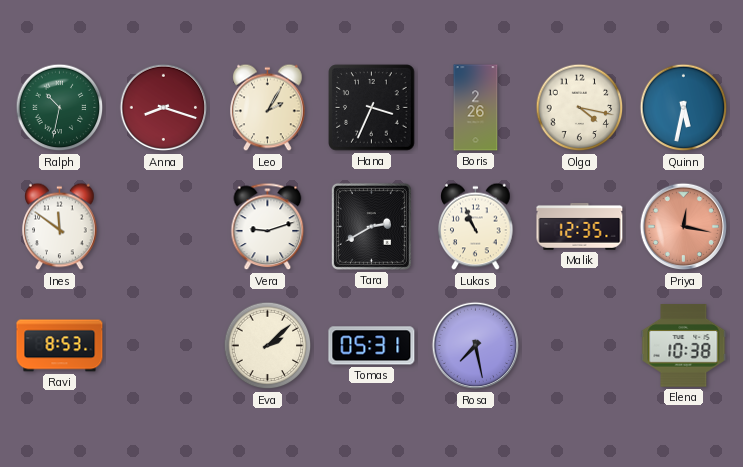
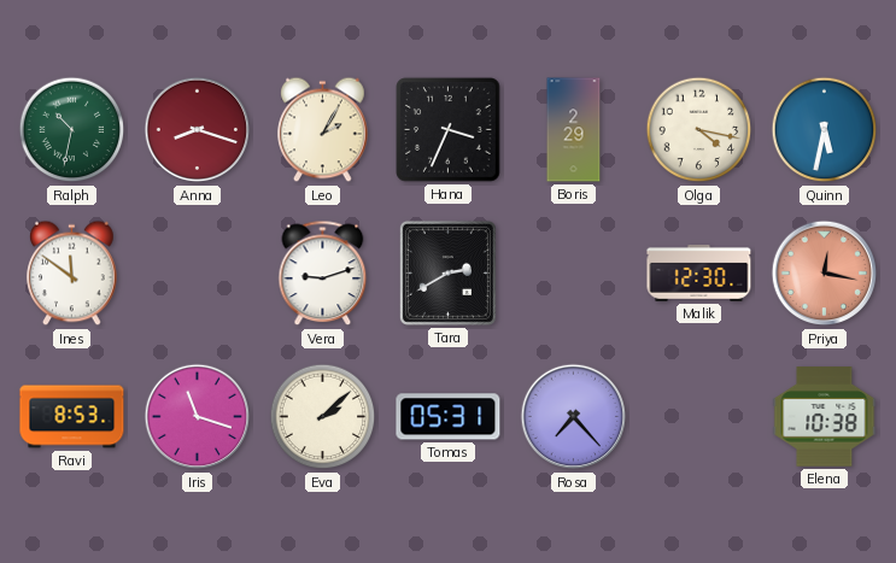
Boris: 2:26 -> 2:29 (574, 130)
Lukas: 10:56 -> none (476, 227)
Malik: 12:35 -> 12:30 (699, 272)
Iris: none -> 11:18 (198, 417)
Rosa: 7:28 -> 7:23 (574, 417)
